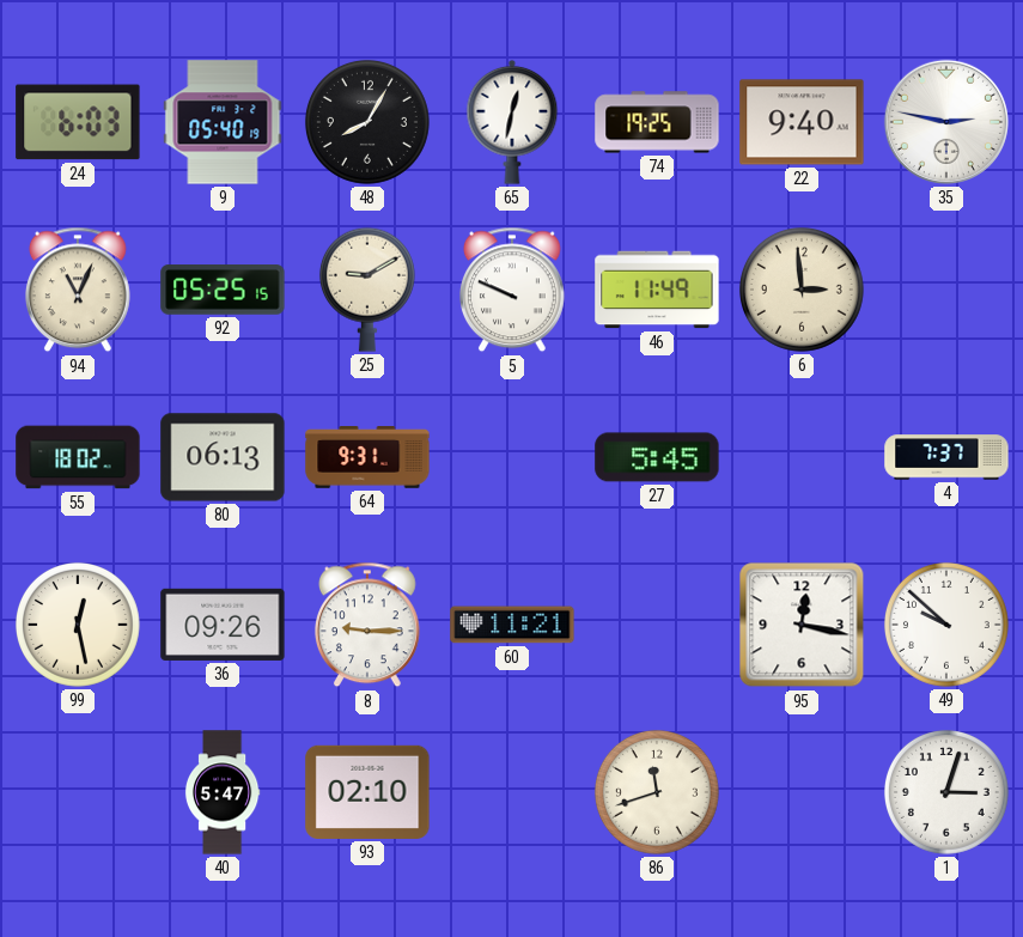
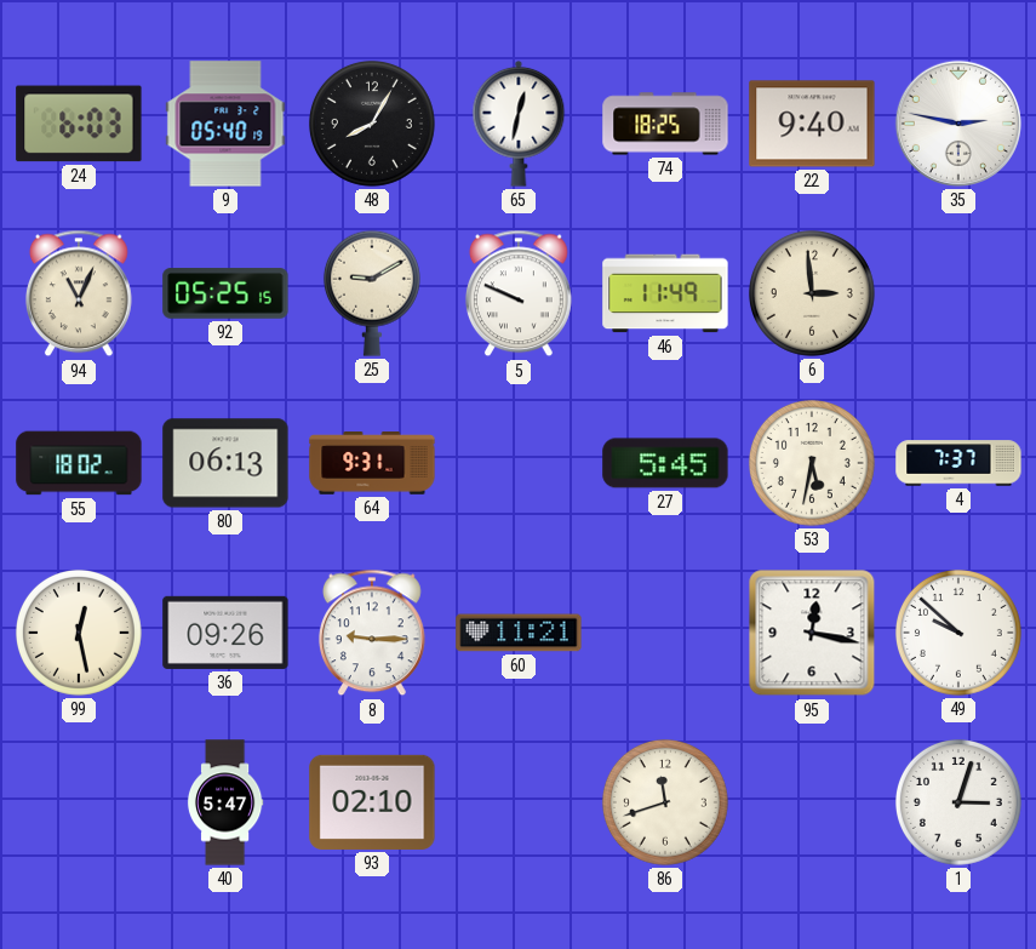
74: 19:25 -> 18:25 (665, 124)
53: none -> 5:32 (812, 463)
